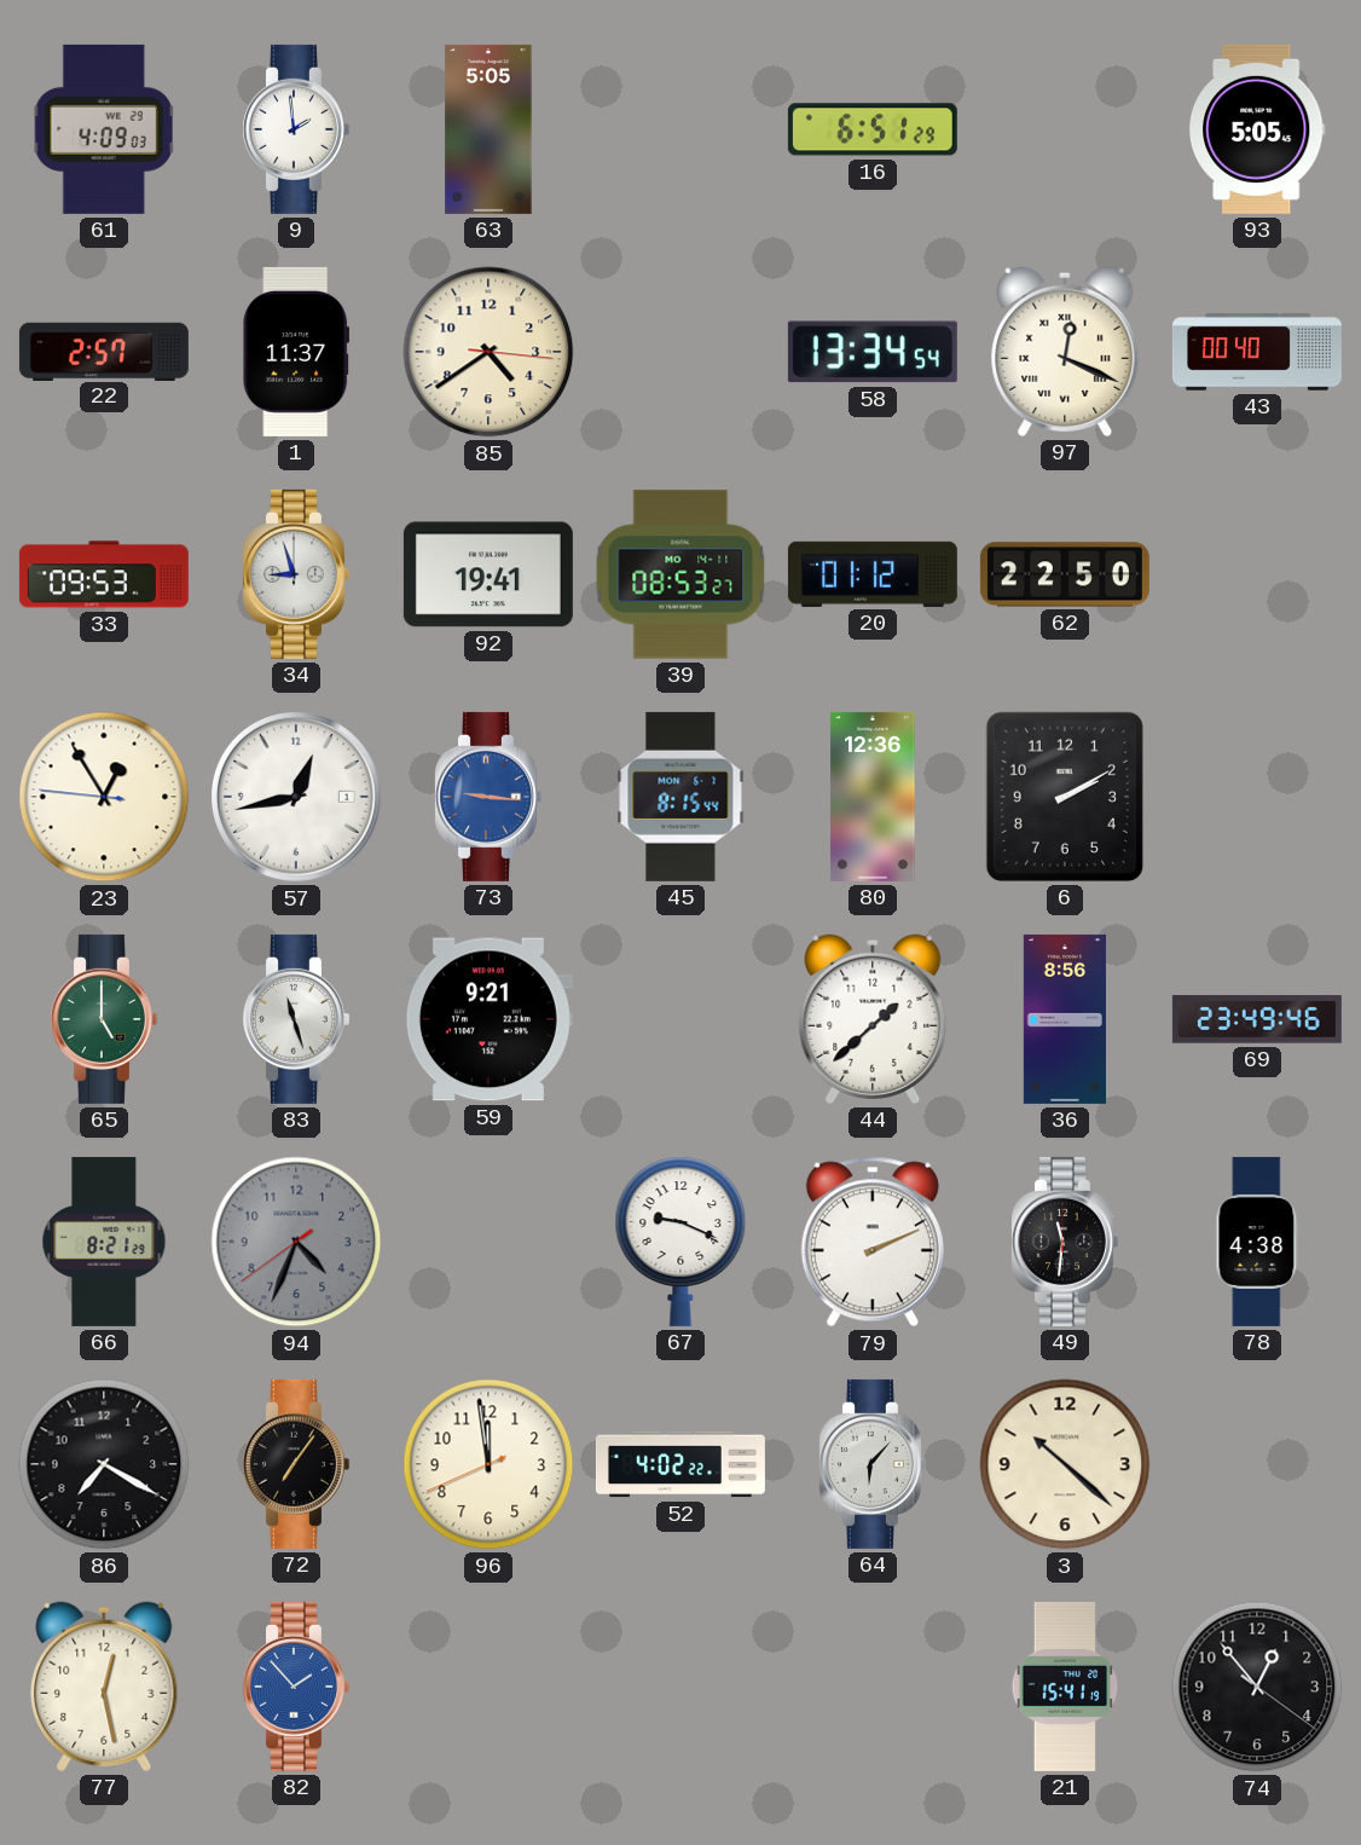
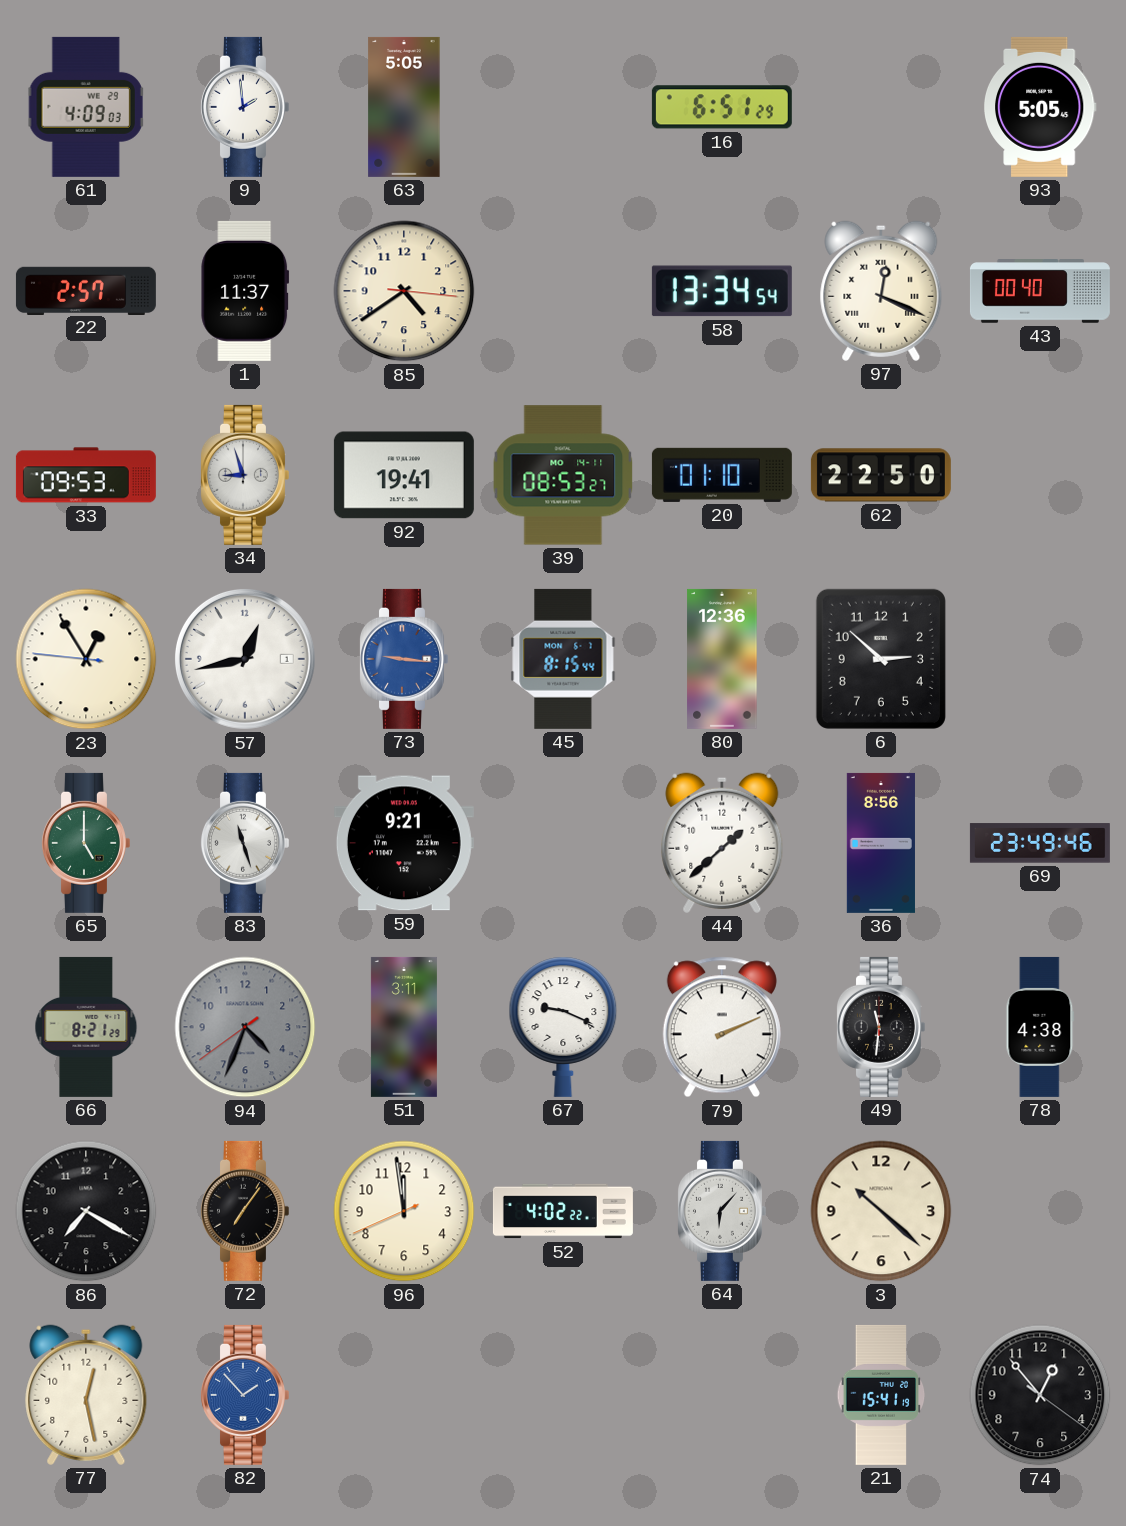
20: 01:12 -> 01:10 (722, 475)
6: 2:10 -> 2:52 (881, 659)
51: none -> 3:11 (404, 1027)
